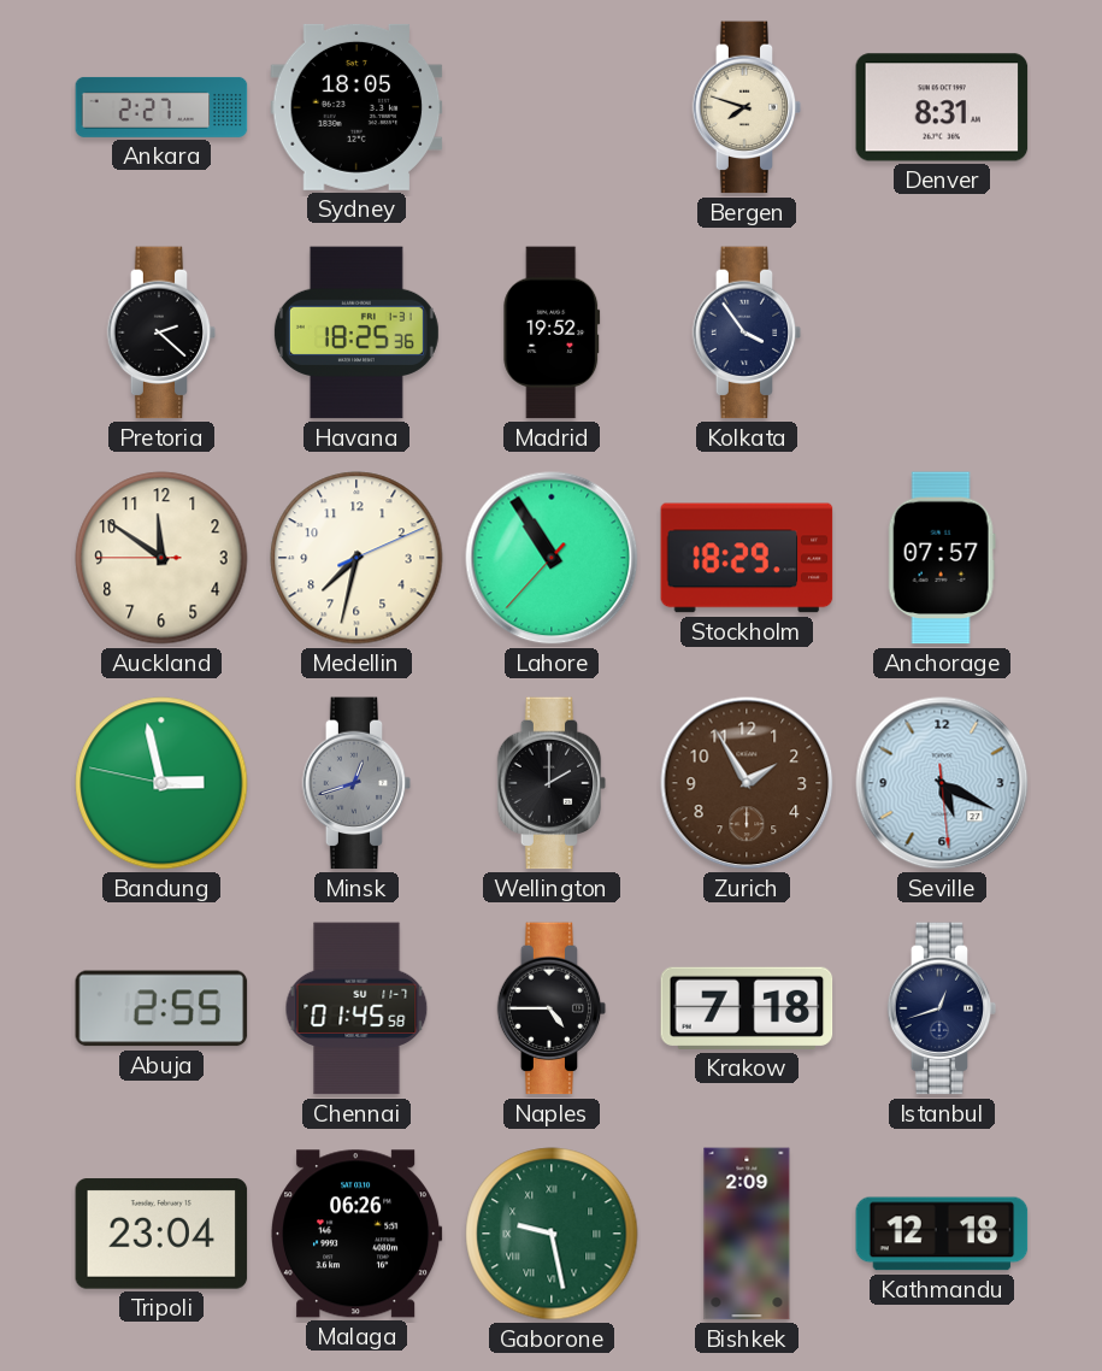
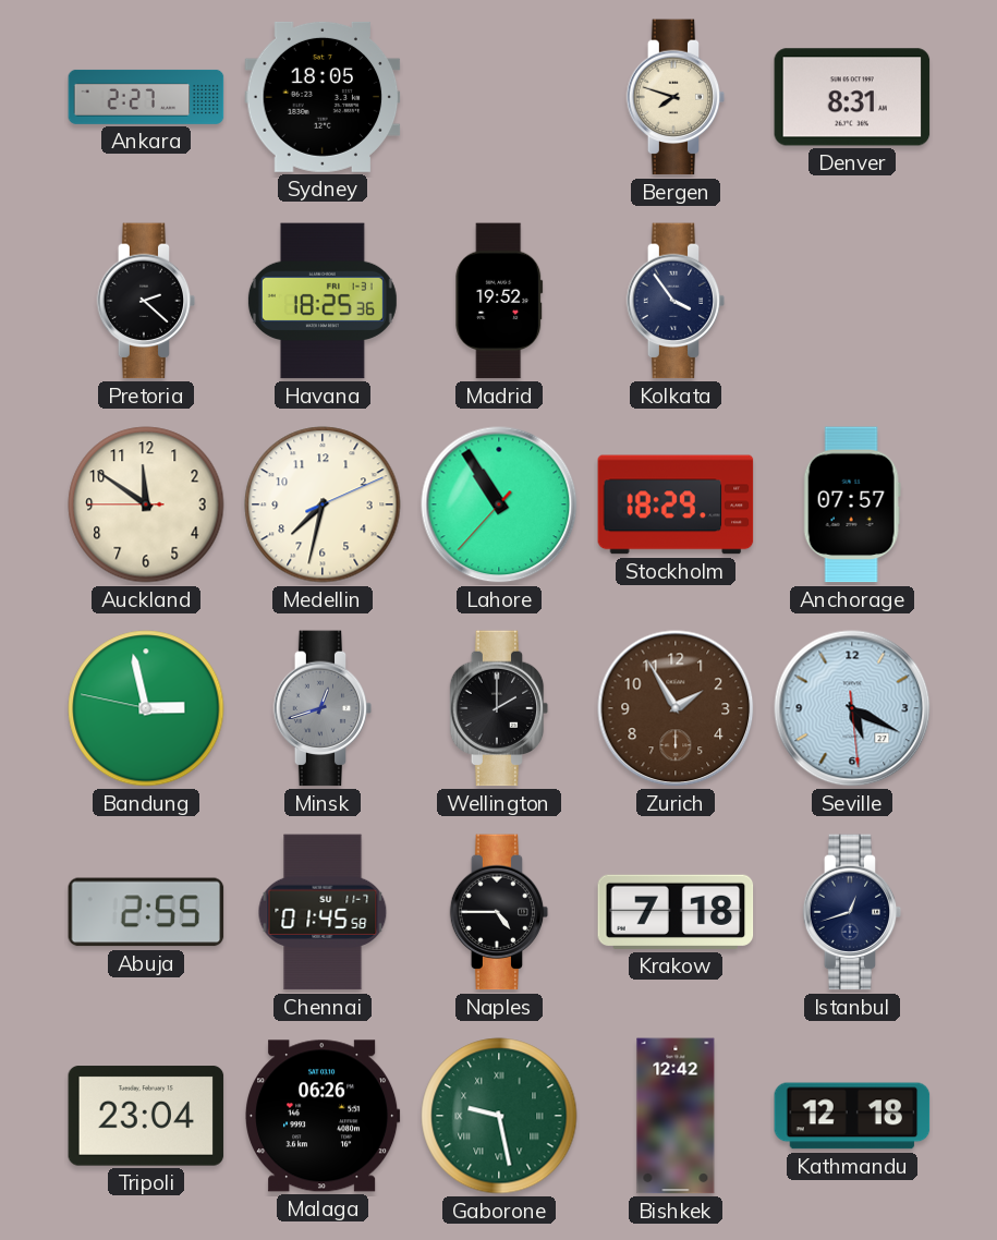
Bishkek: 2:09 -> 12:42 (676, 1116)
